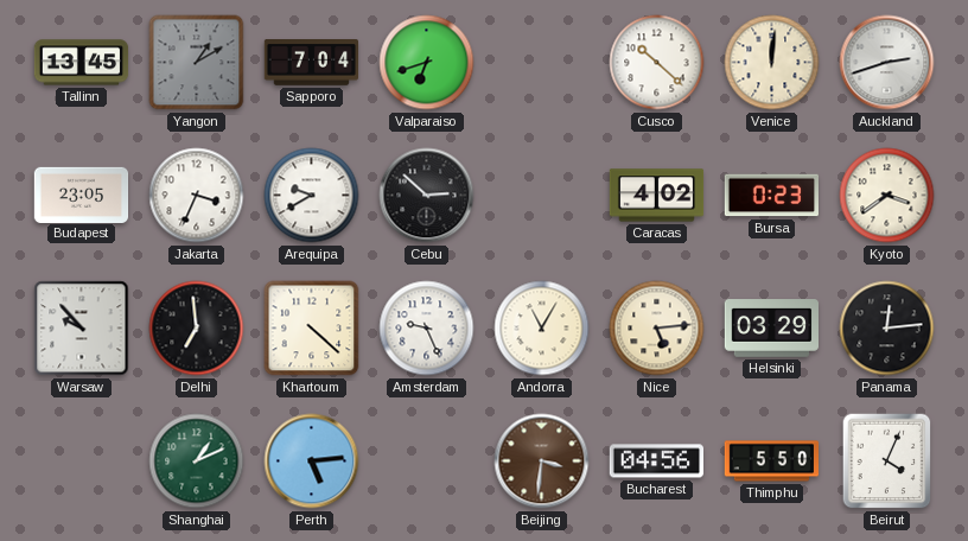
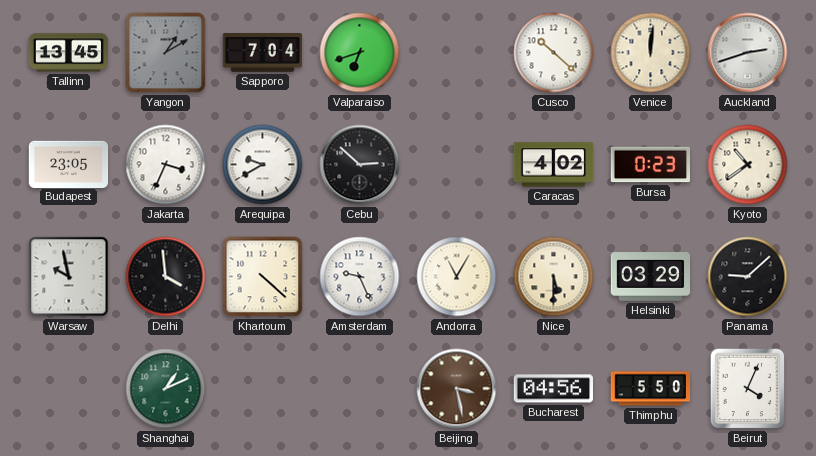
Kyoto: 3:39 -> 10:39 (748, 165)
Warsaw: 9:53 -> 9:58 (69, 277)
Delhi: 6:59 -> 3:59 (166, 277)
Nice: 5:14 -> 5:30 (554, 277)
Panama: 12:14 -> 9:08 (748, 277)
Perth: 5:14 -> none (312, 462)
Beijing: 3:31 -> 3:28 (457, 389)
